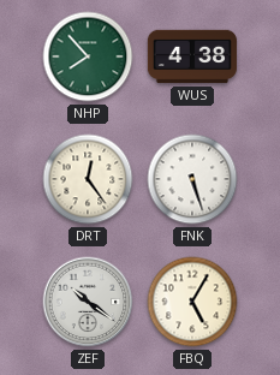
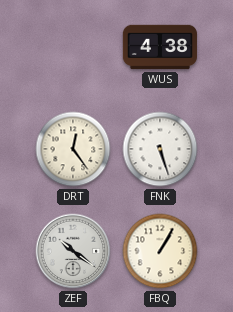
NHP: 7:53 -> none (88, 56)
FBQ: 5:05 -> 1:05 (160, 251)
